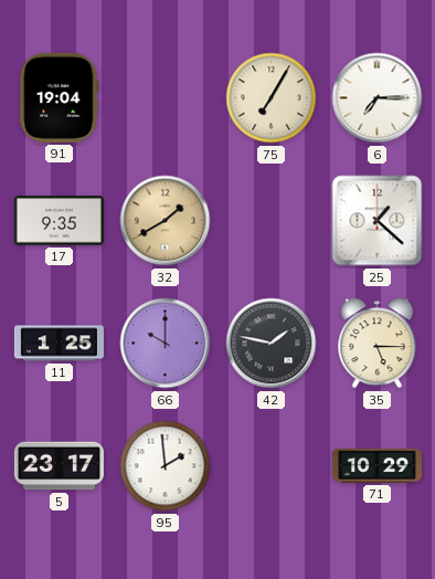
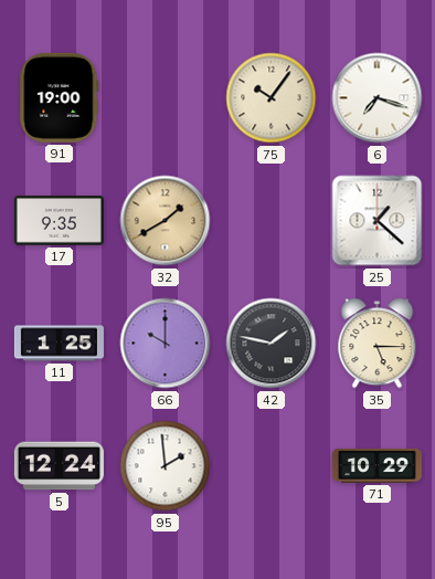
91: 19:04 -> 19:00 (60, 97)
75: 7:05 -> 10:06 (272, 98)
6: 7:15 -> 7:18 (378, 98)
5: 23:17 -> 12:24 (59, 466)
